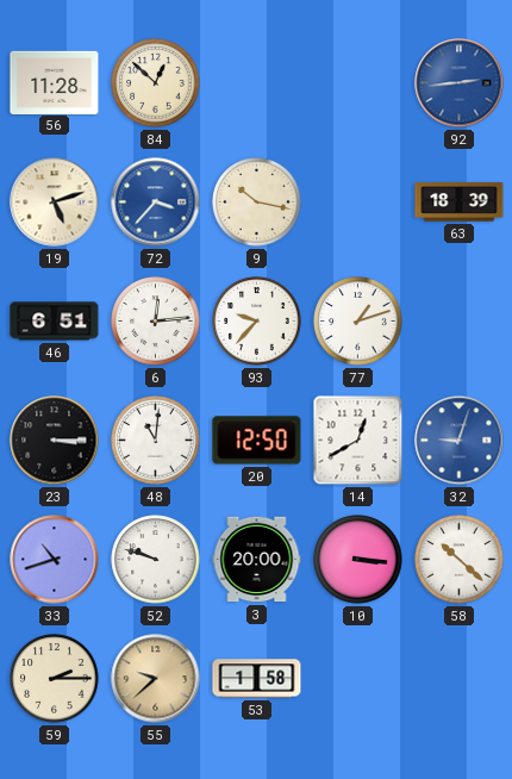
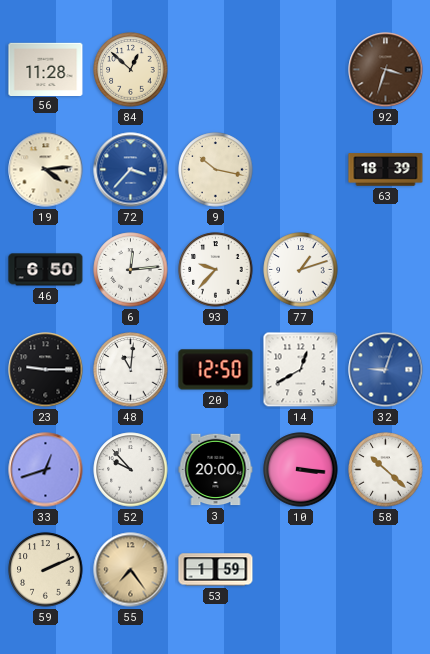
92: 2:44 -> 3:33 (386, 70)
92 dial: blue -> brown (386, 70)
19: 5:12 -> 4:14 (46, 170)
46: 6:51 -> 6:50 (46, 270)
23: 3:15 -> 9:15 (46, 370)
33: 10:42 -> 12:42 (46, 470)
52: 9:48 -> 9:53 (131, 470)
59: 2:15 -> 2:11 (46, 570)
55: 9:38 -> 7:24 (131, 570)
53: 1:58 -> 1:59 (216, 570)
